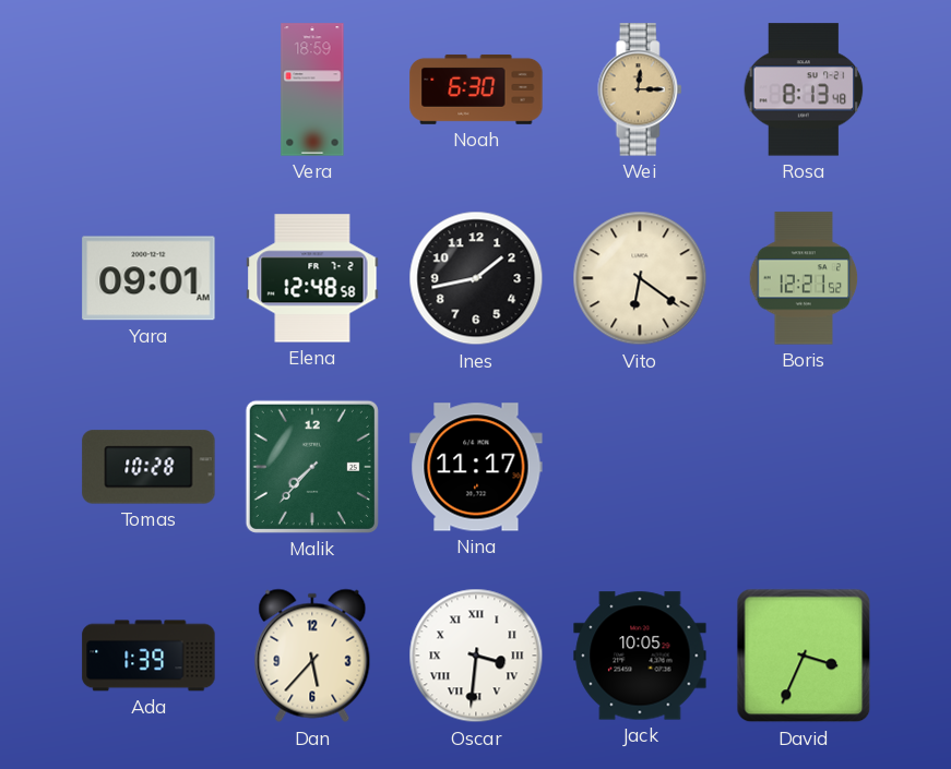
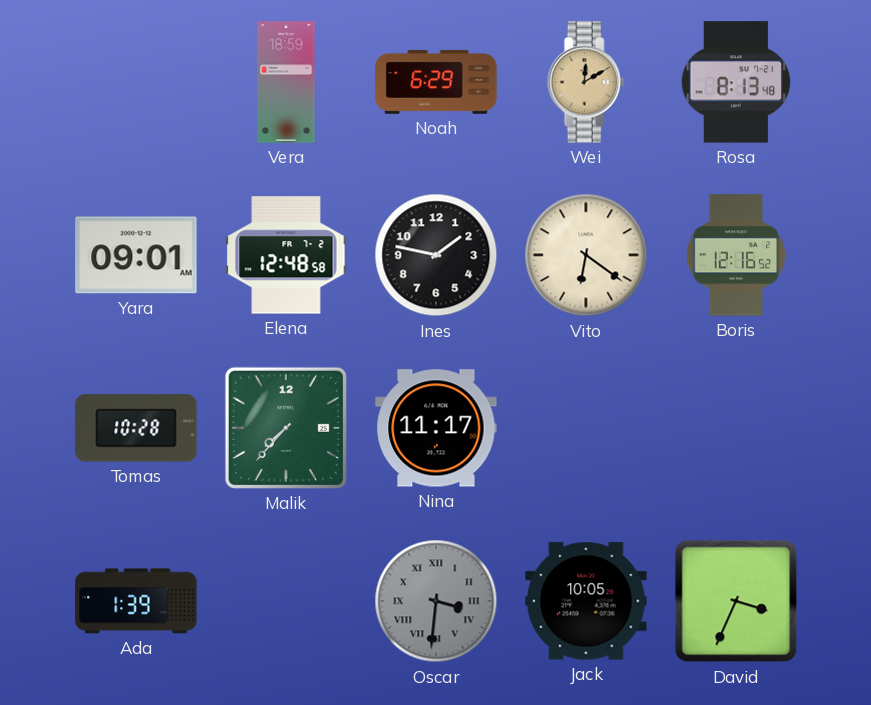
Noah: 6:30 -> 6:29 (436, 82)
Wei: 12:15 -> 12:10 (586, 82)
Ines: 1:43 -> 1:47 (436, 255)
Boris: 12:21 -> 12:16 (736, 255)
Dan: 5:37 -> none (312, 656)
Oscar dial: white -> grey (436, 601)
